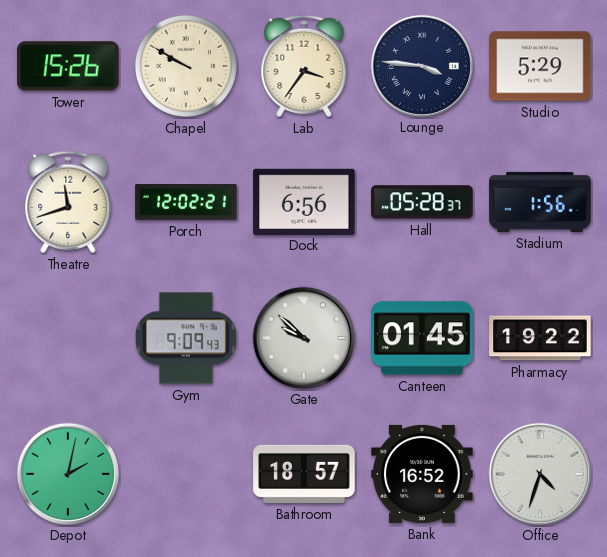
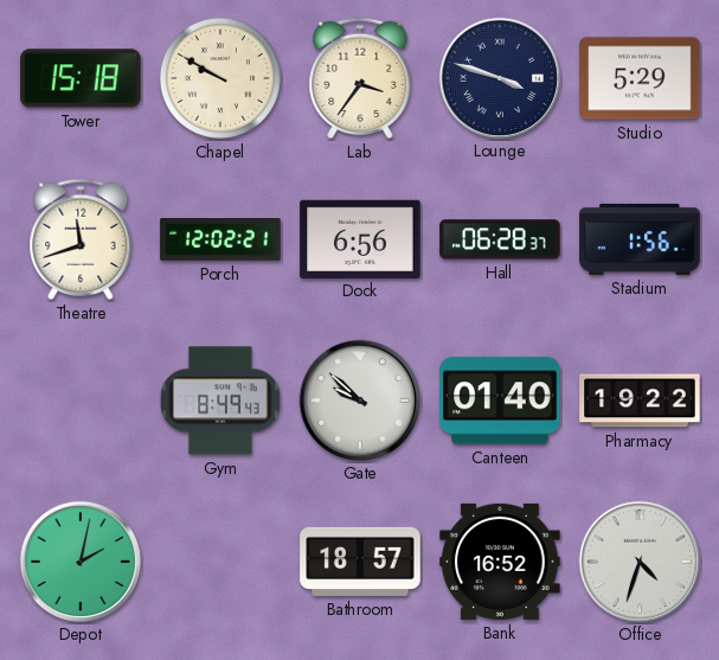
Tower: 15:26 -> 15:18 (81, 78)
Lounge: 3:46 -> 3:48 (499, 77)
Hall: 05:28 -> 06:28 (500, 239)
Gym: 9:09 -> 8:49 (220, 401)
Canteen: 01:45 -> 01:40 (500, 401)
